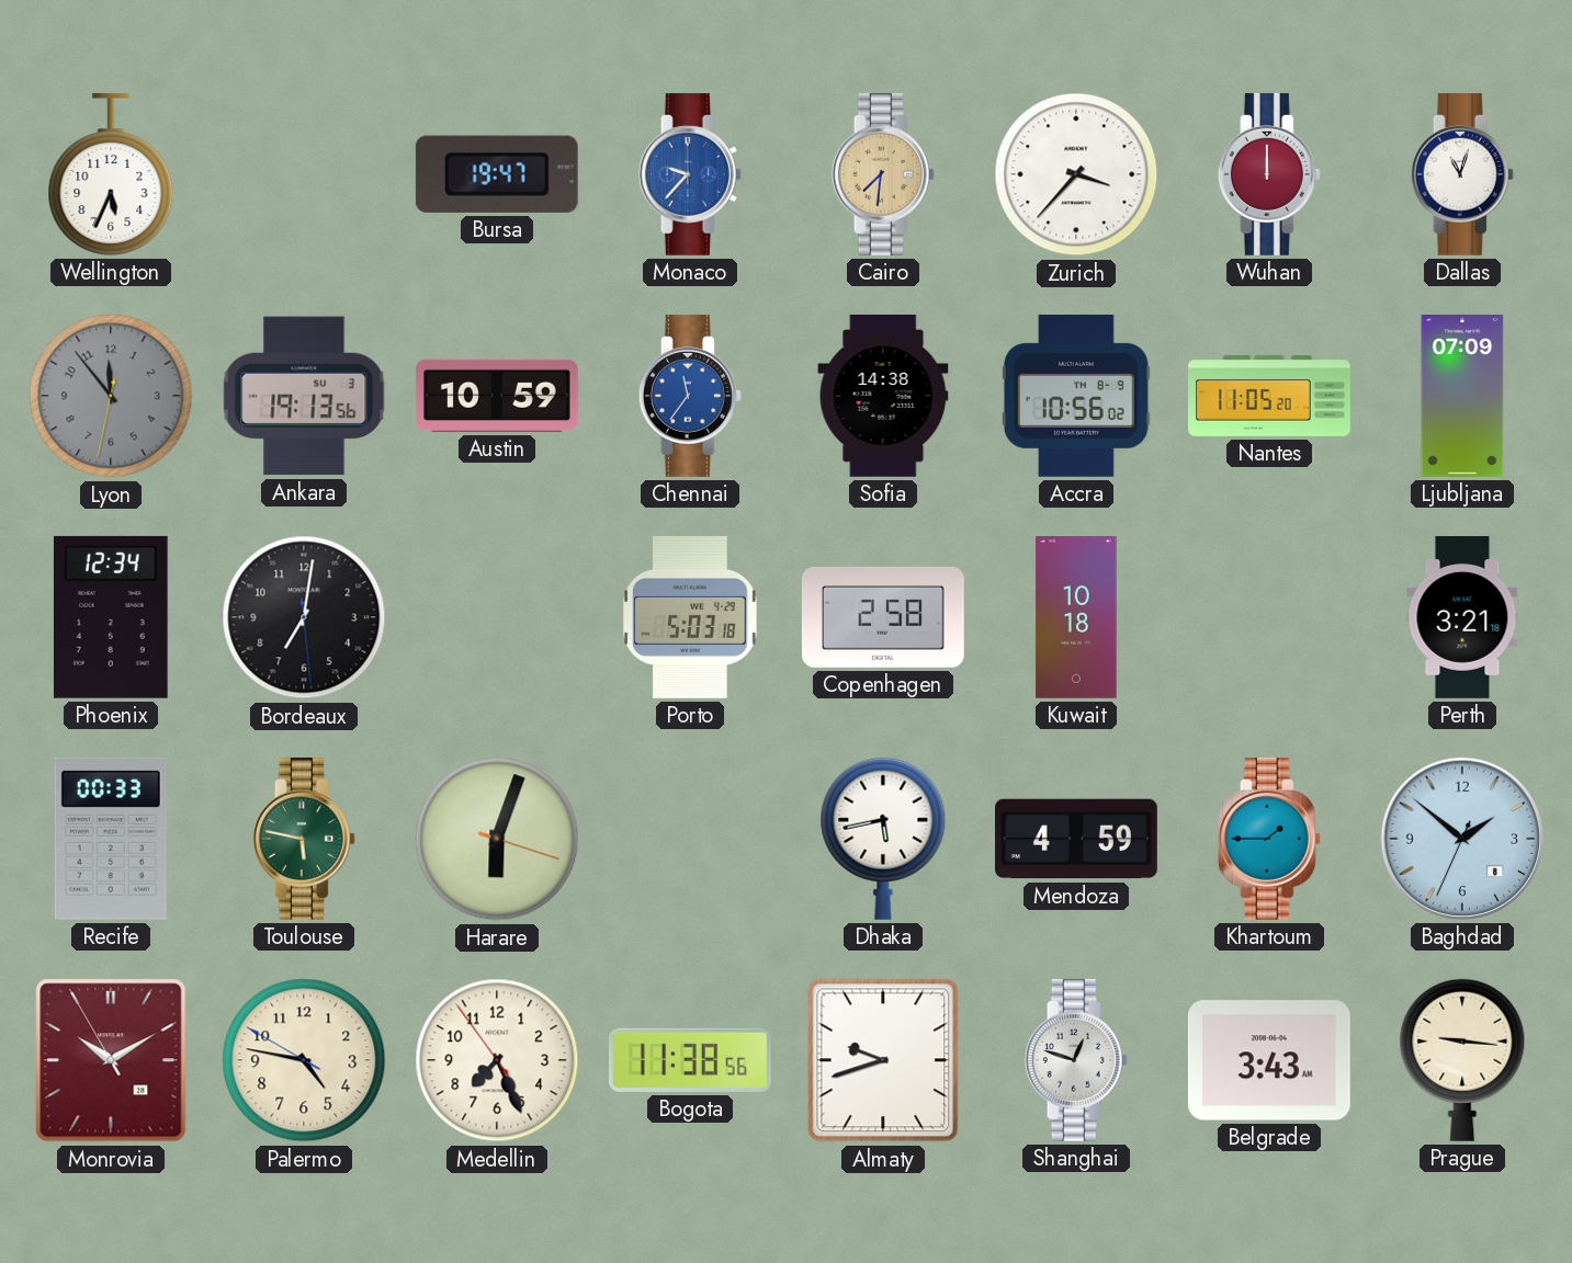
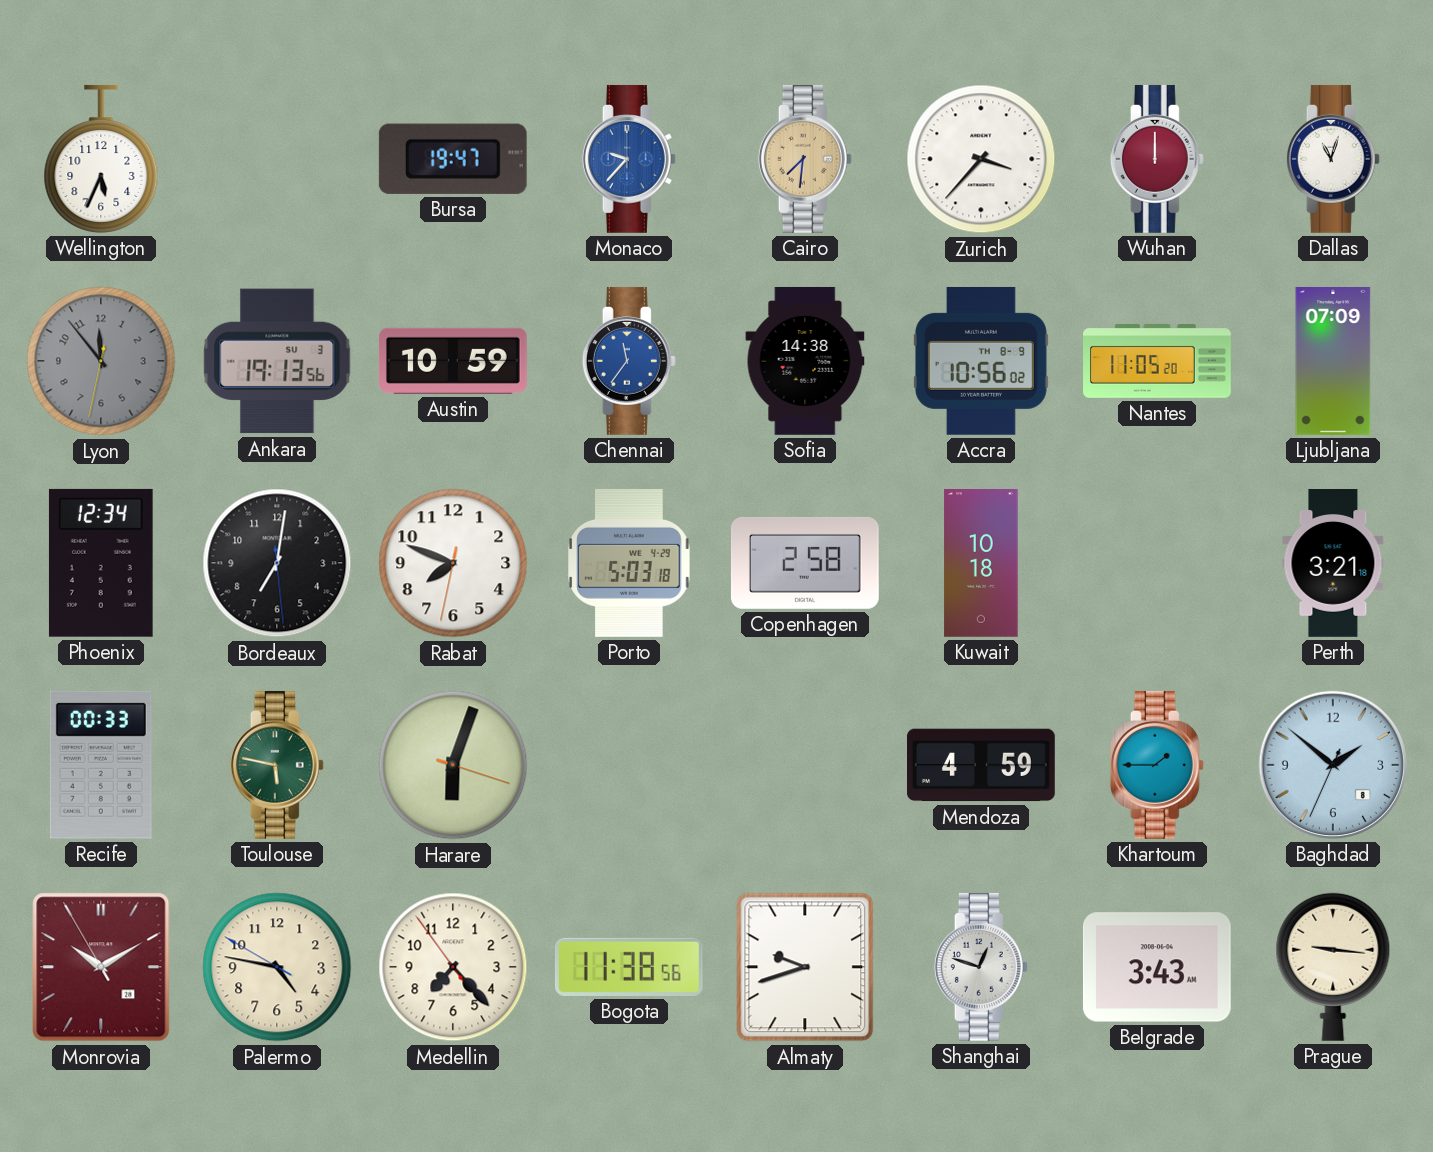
Rabat: none -> 7:48 (453, 563)
Dhaka: 5:43 -> none (883, 839)
Medellin: 7:25 -> 7:22 (453, 967)
